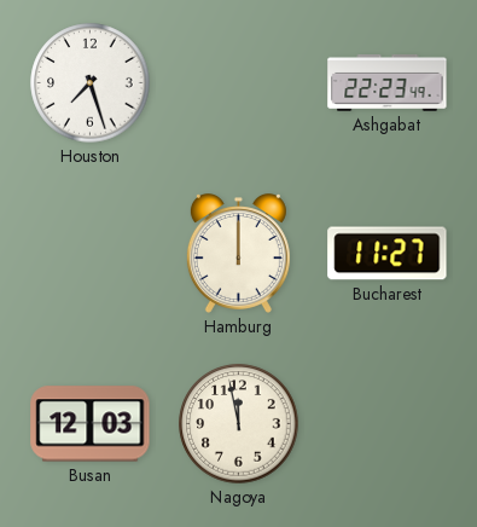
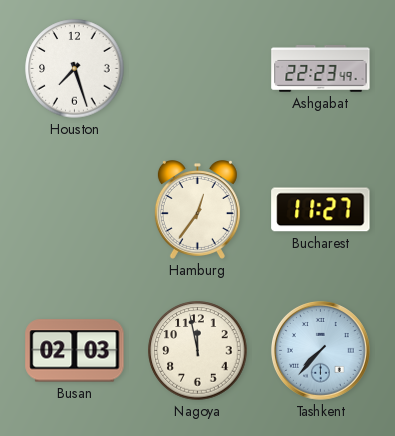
Hamburg: 12:00 -> 12:36 (197, 210)
Busan: 12:03 -> 02:03 (75, 351)
Tashkent: none -> 7:37 (321, 351)
